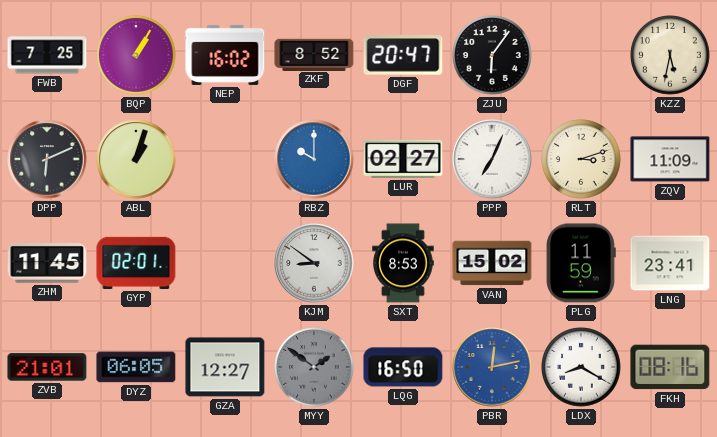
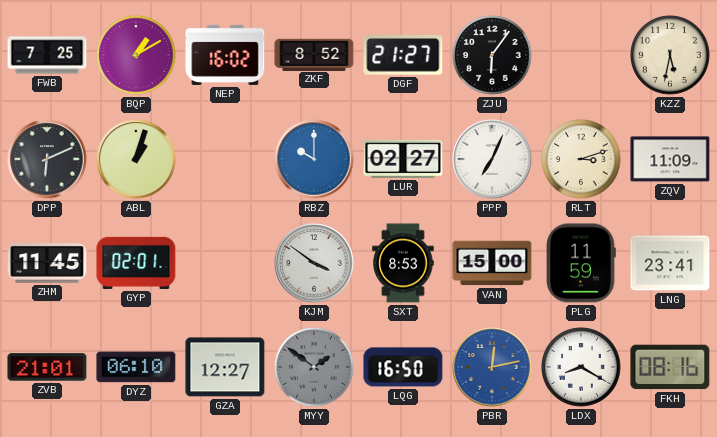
BQP: 1:05 -> 1:10 (136, 55)
DGF: 20:47 -> 21:27 (403, 55)
KJM: 8:51 -> 3:51 (314, 263)
VAN: 15:02 -> 15:00 (492, 263)
DYZ: 06:05 -> 06:10 (136, 367)
